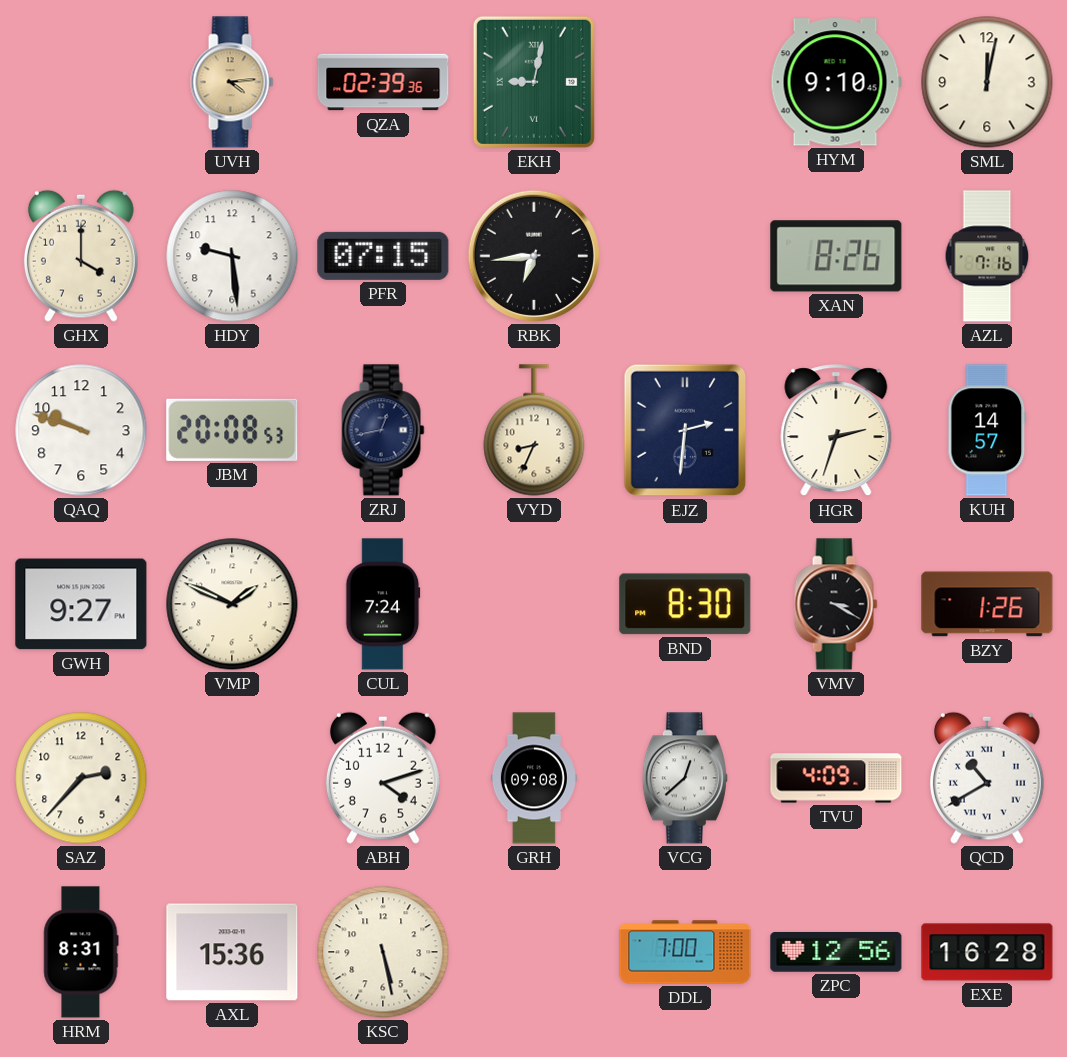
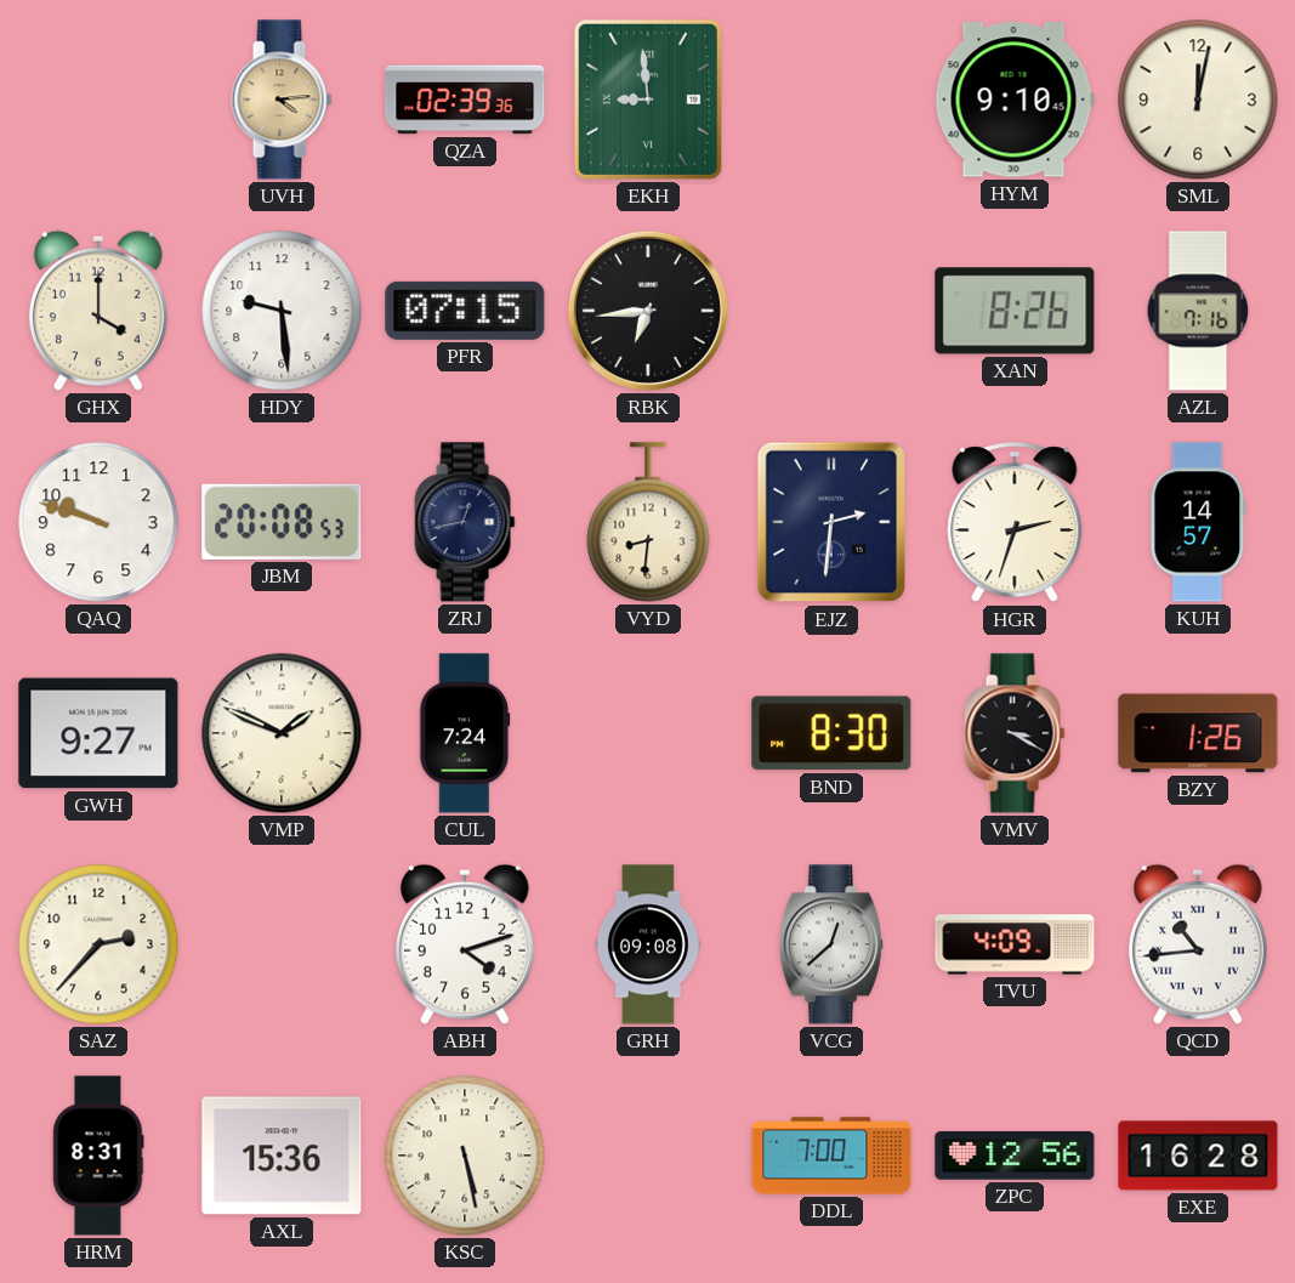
EKH: 9:02 -> 8:59 (648, 100)
VYD: 8:34 -> 8:31 (648, 522)
QCD: 10:40 -> 10:44 (1198, 944)
